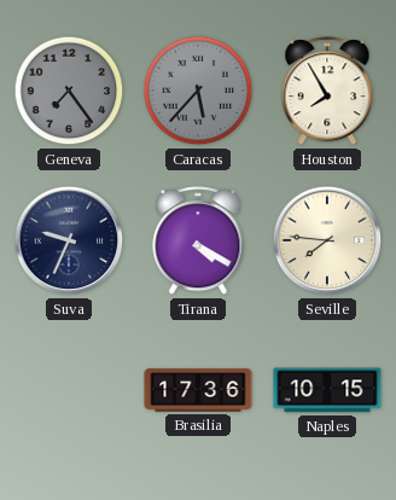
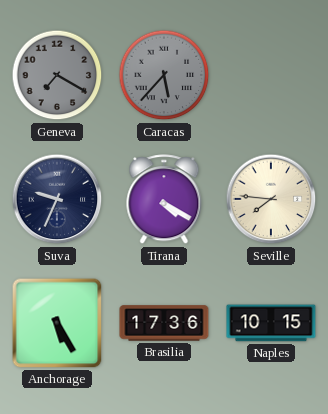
Geneva: 7:24 -> 7:20 (57, 75)
Houston: 7:55 -> none (327, 92)
Anchorage: none -> 5:25 (57, 323)
